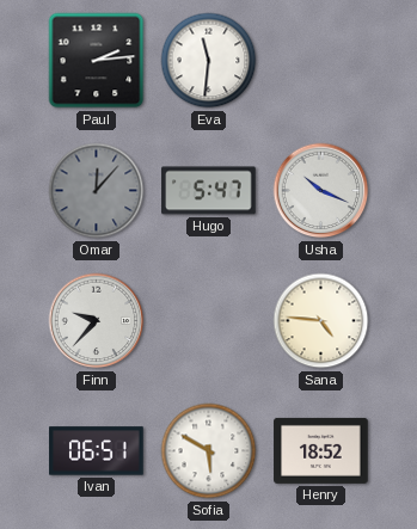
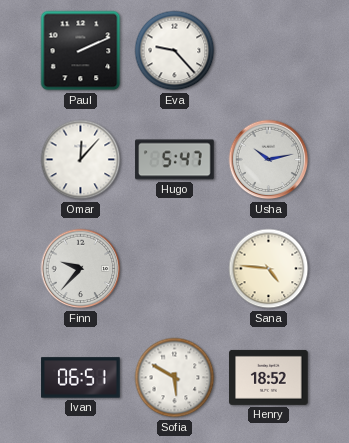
Paul: 2:14 -> 2:11 (81, 51)
Eva: 11:31 -> 9:23 (175, 51)
Omar dial: grey -> white (81, 160)
Usha: 10:19 -> 10:13 (269, 160)
